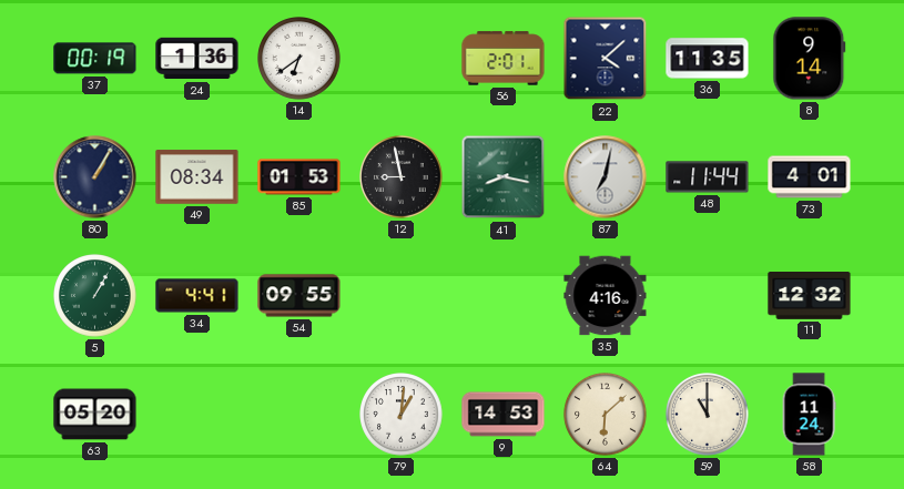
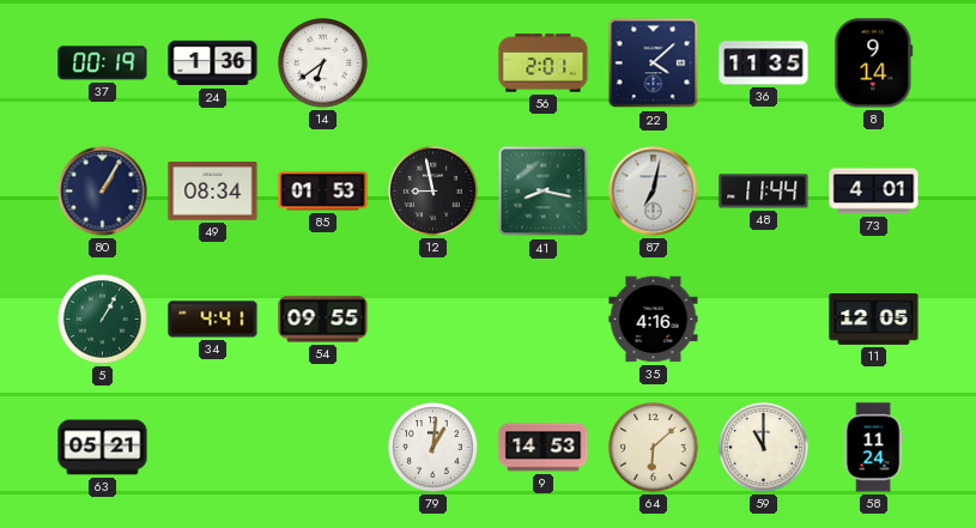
11: 12:32 -> 12:05 (874, 320)
63: 05:20 -> 05:21 (103, 448)
